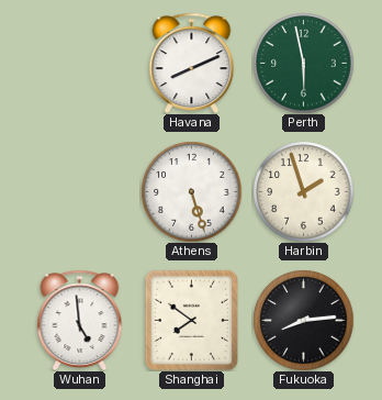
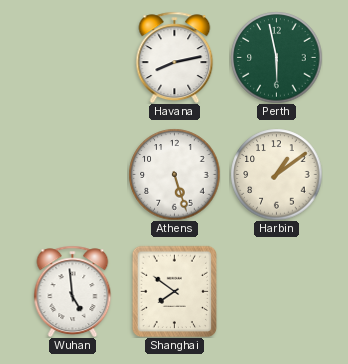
Havana: 8:11 -> 8:13 (175, 57)
Harbin: 1:57 -> 1:09 (276, 174)
Fukuoka: 8:14 -> none (303, 320)
